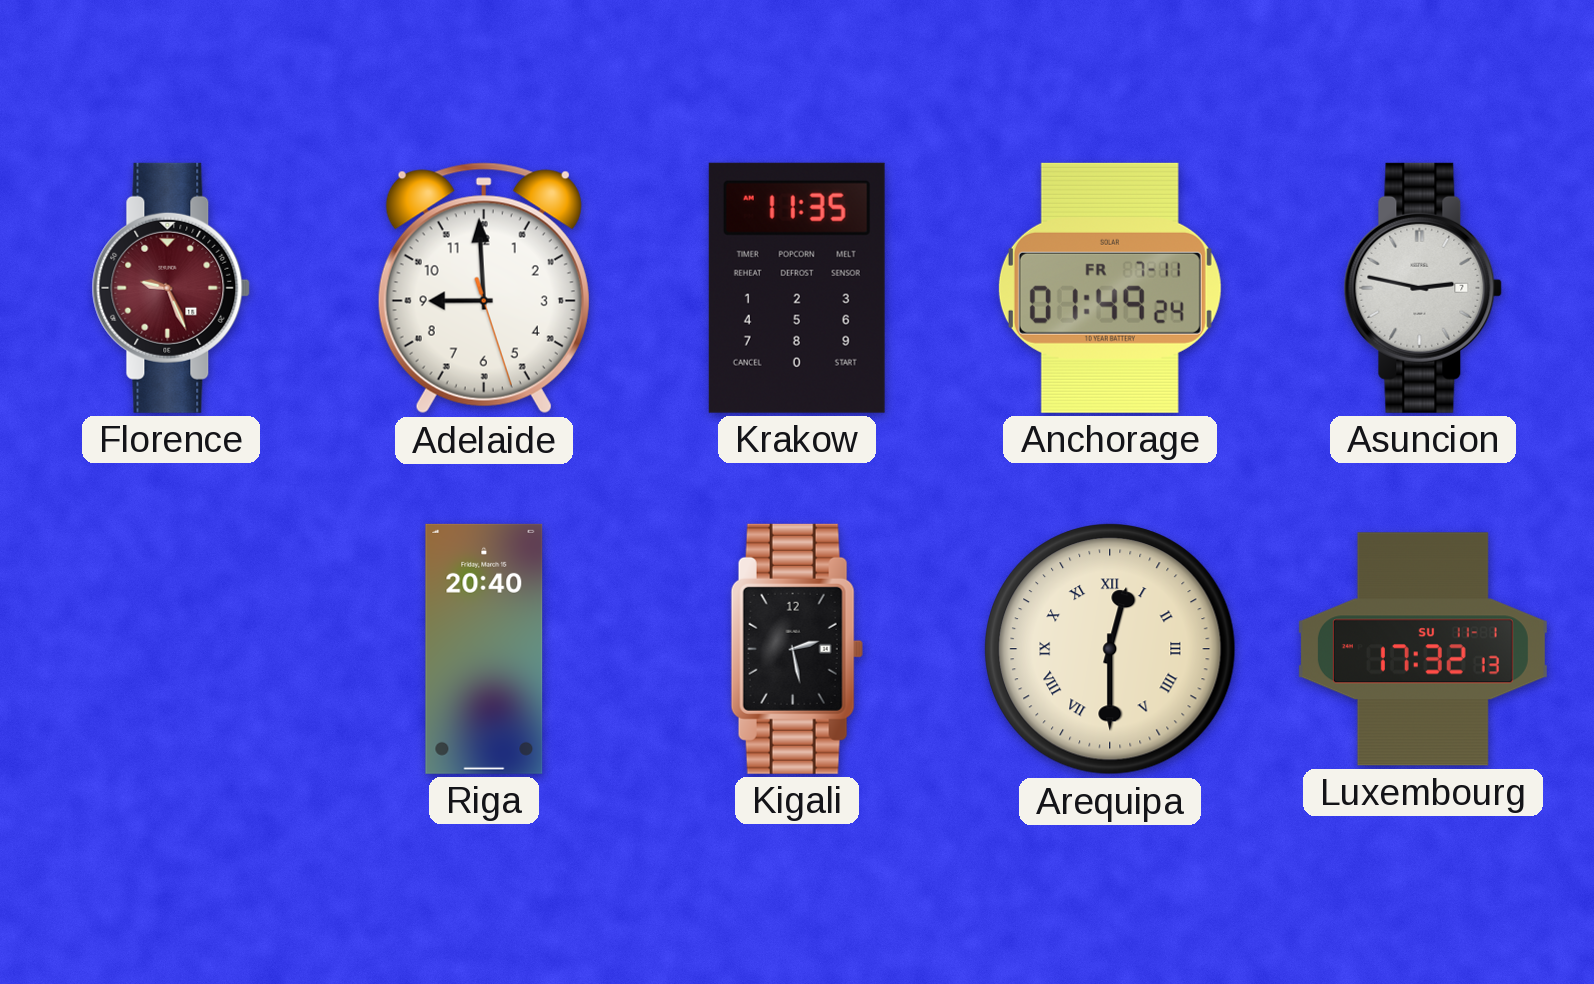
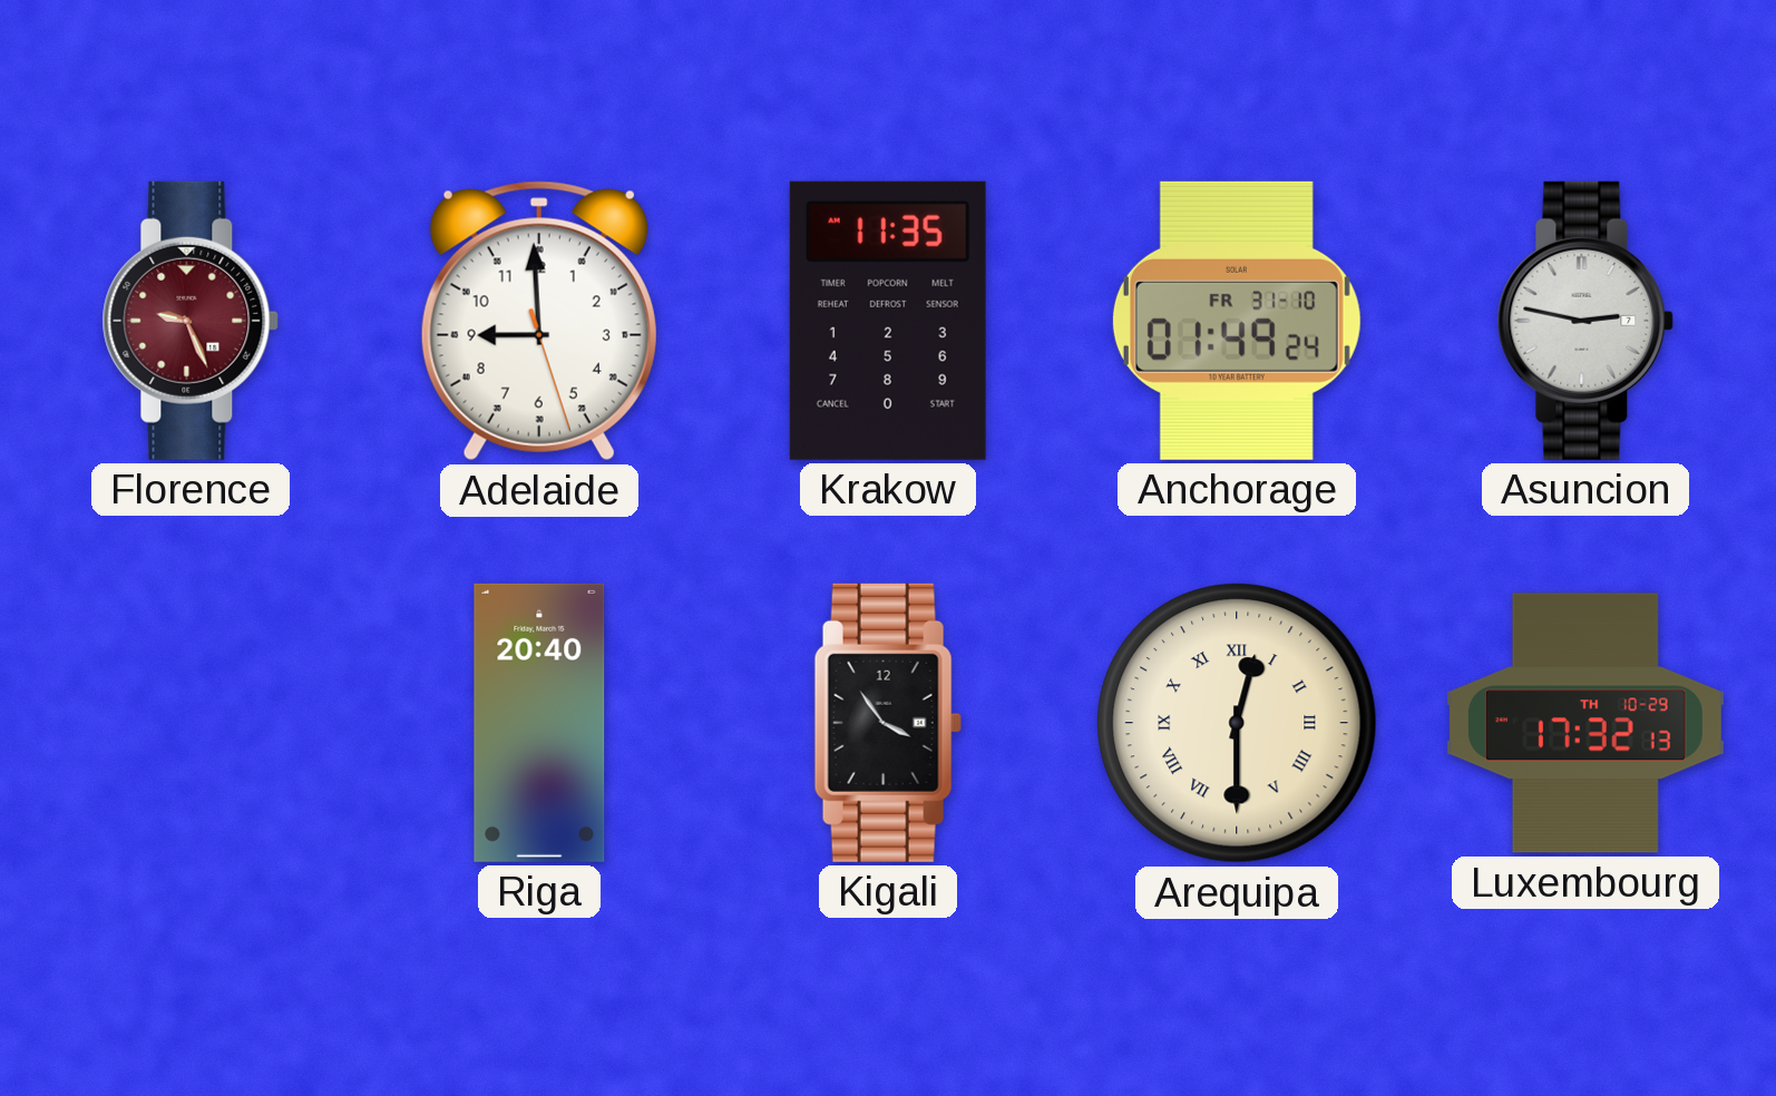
Anchorage date: FR 7-11 -> FR 31-10 (1237, 321)
Kigali: 2:28 -> 3:54 (888, 723)
Luxembourg date: SU 11-1 -> TH 10-29 (1585, 723)
